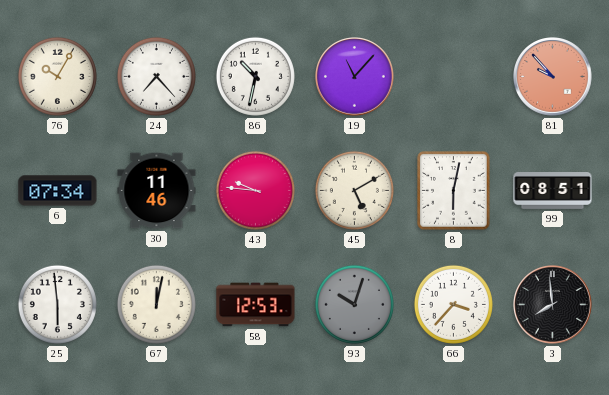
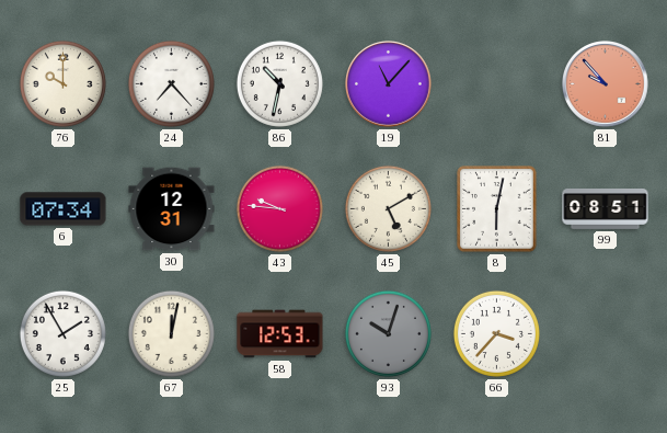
76: 10:05 -> 10:00 (62, 83)
30: 11:46 -> 12:31 (172, 209)
25: 5:59 -> 1:55 (62, 333)
3: 7:59 -> none (553, 305)
